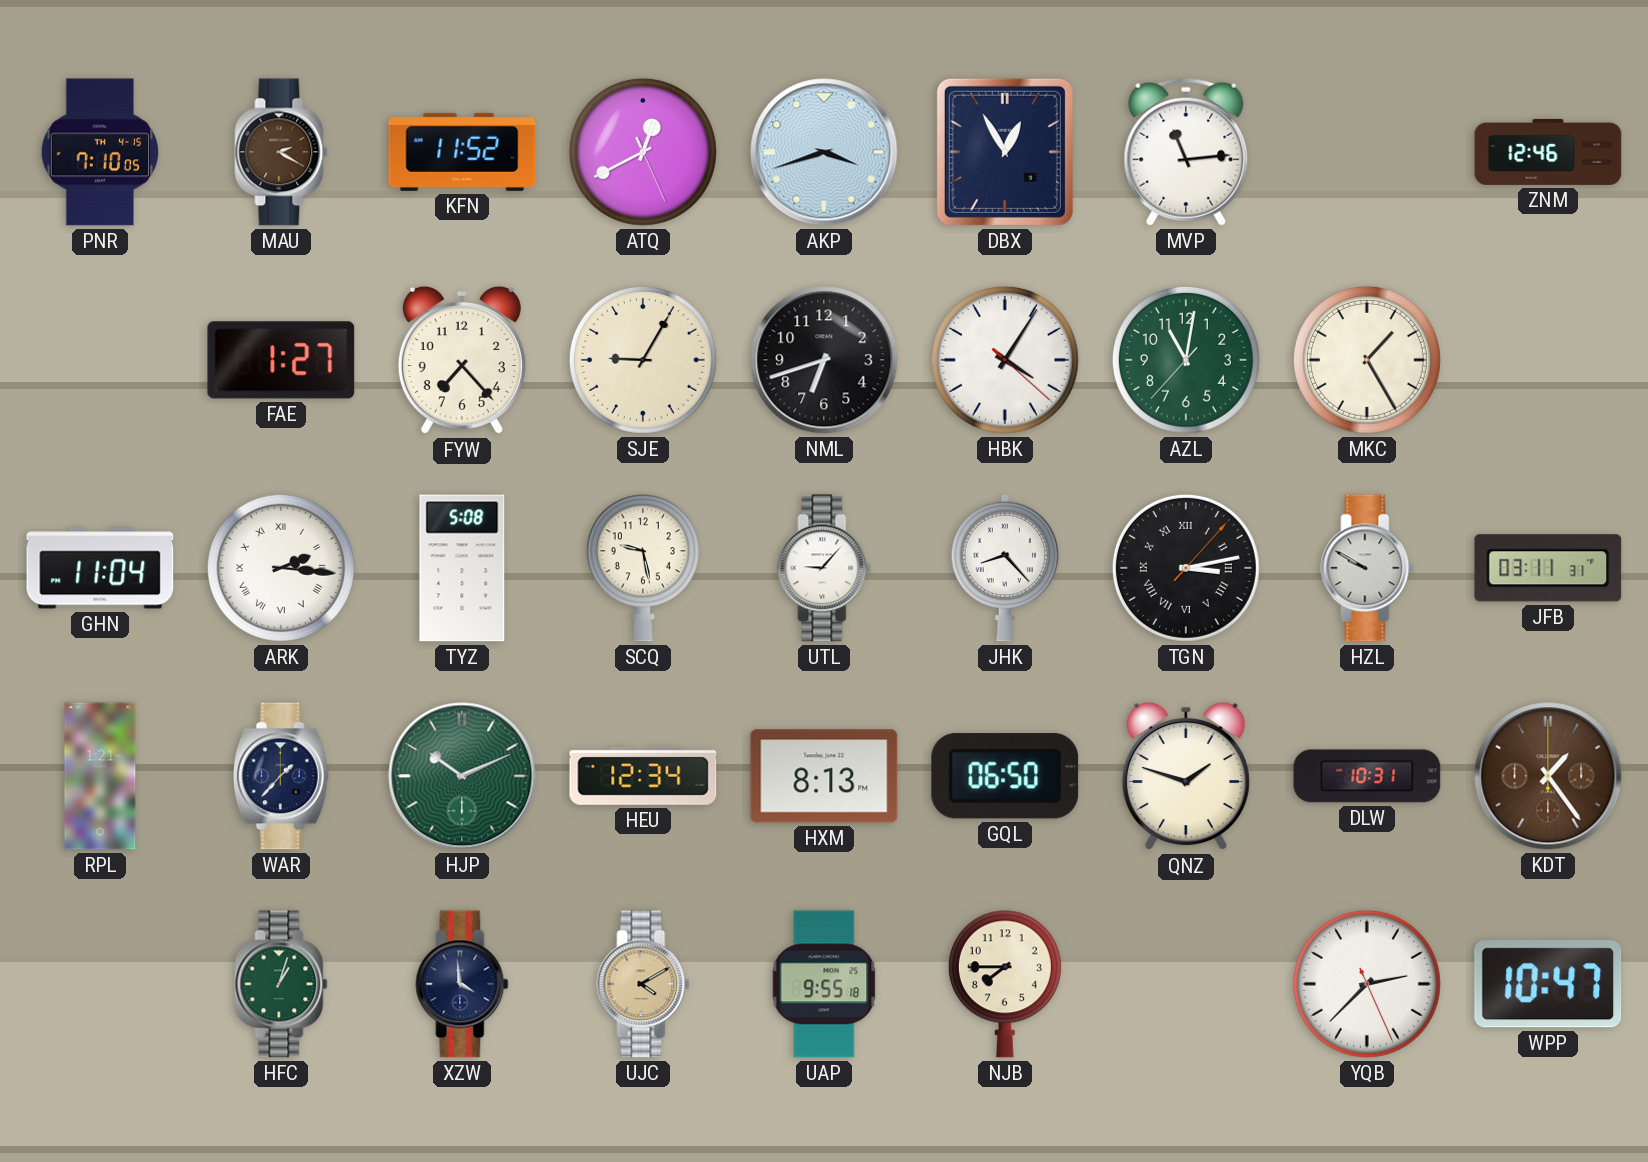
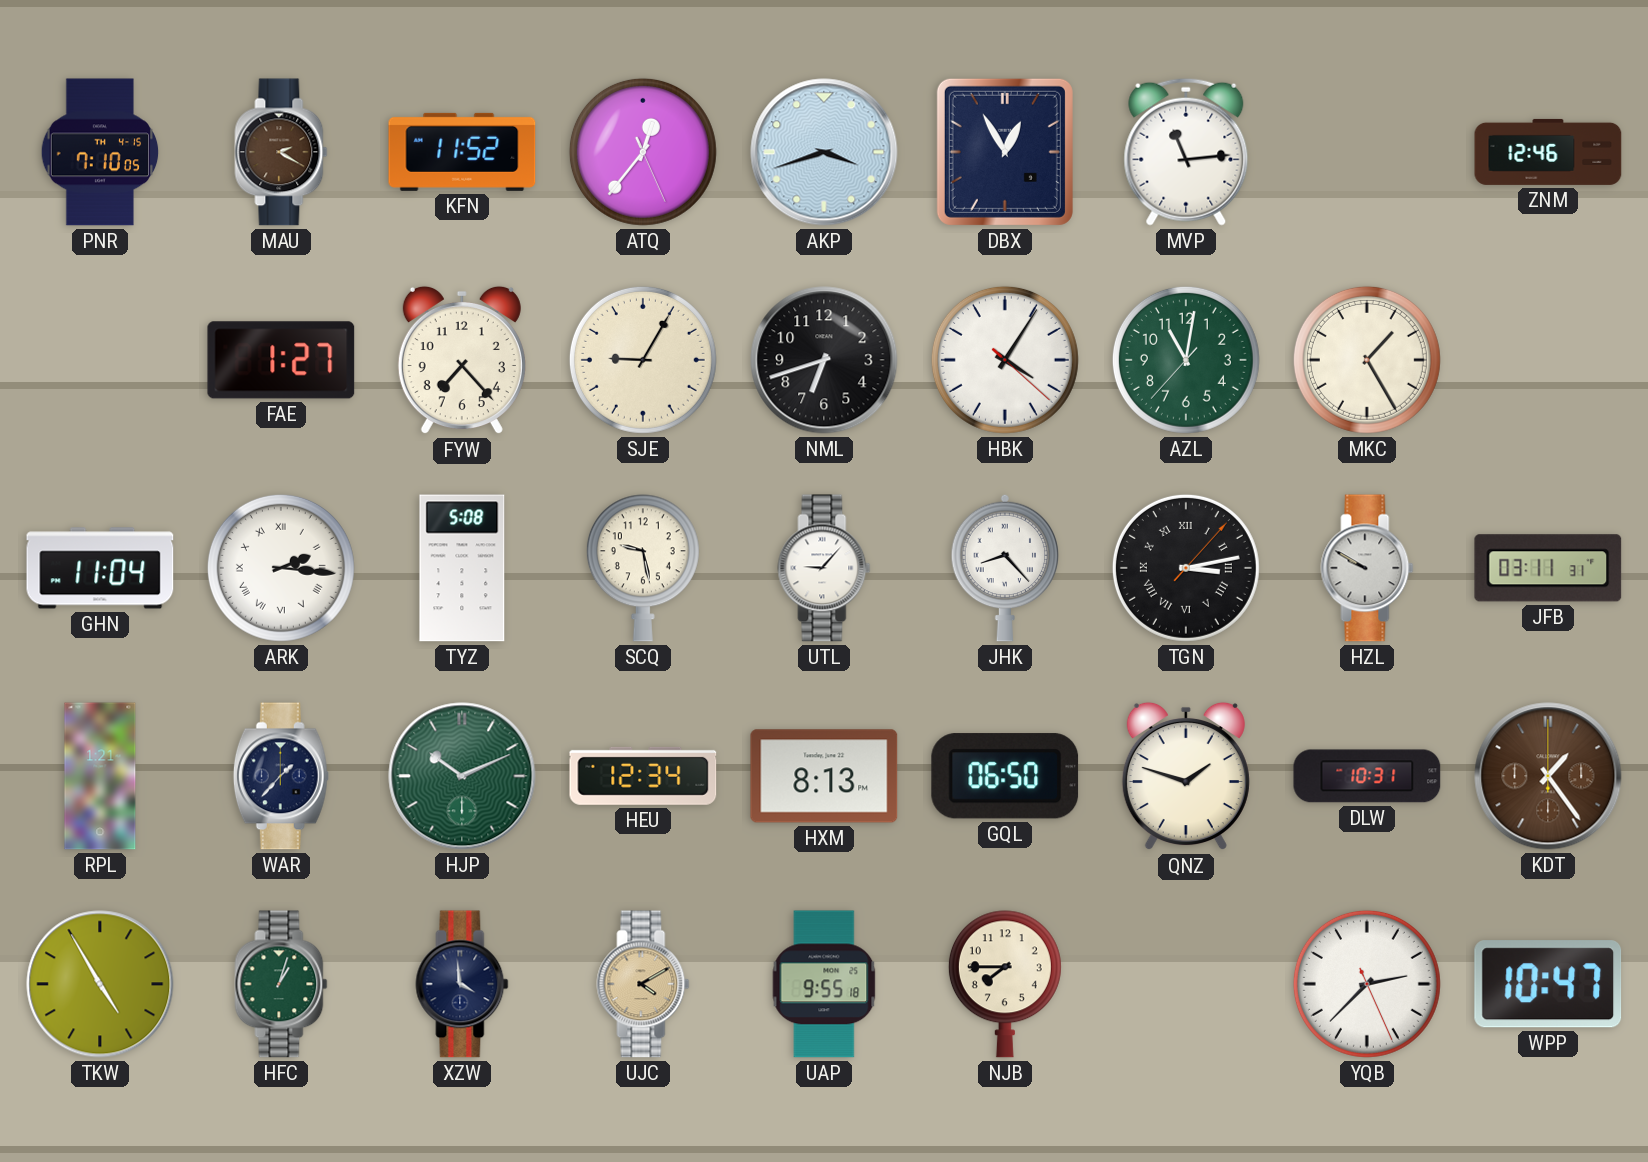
ATQ: 12:40 -> 12:36 (643, 152)
TKW: none -> 4:55 (100, 984)
